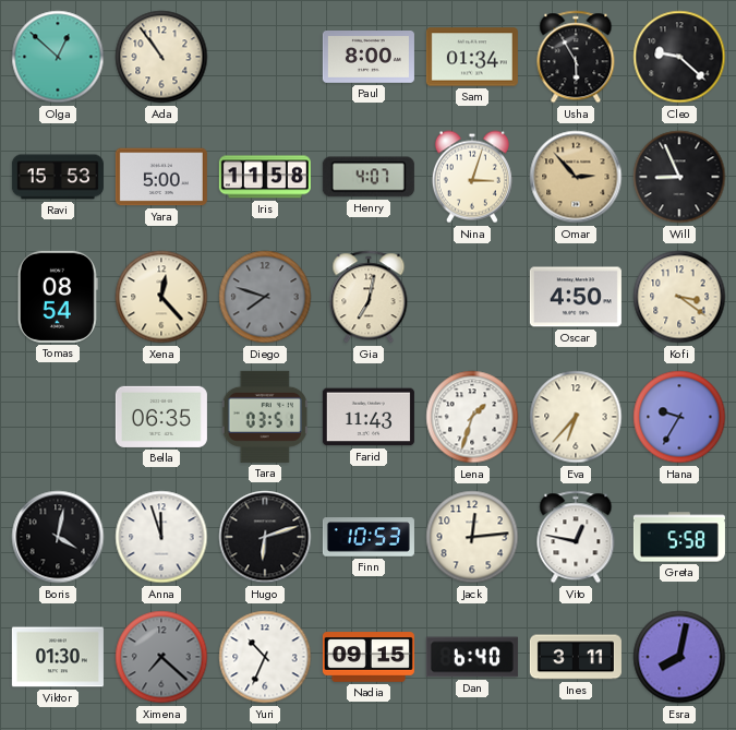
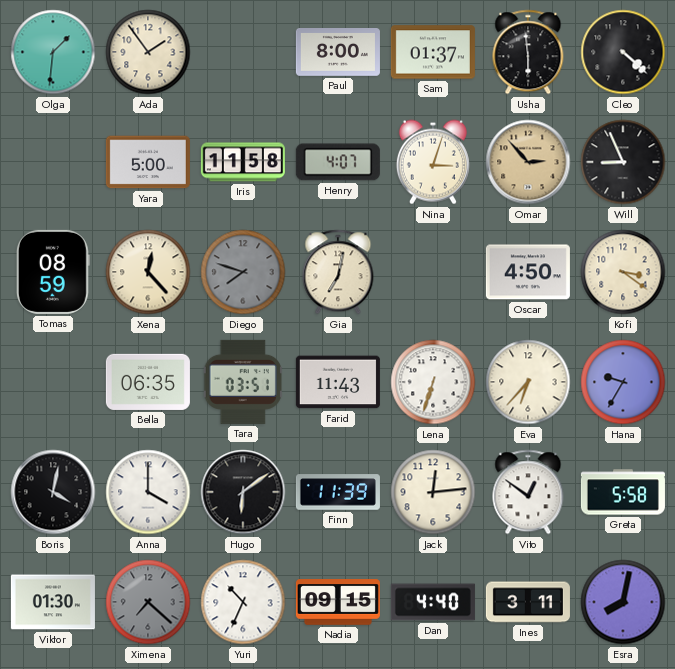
Olga: 12:52 -> 1:31 (53, 52)
Ada: 10:54 -> 1:54 (148, 52)
Sam: 01:34 -> 01:37 (433, 52)
Usha: 5:55 -> 5:59 (528, 52)
Cleo: 9:22 -> 4:22 (623, 52)
Ravi: 15:53 -> none (58, 177)
Tomas: 08:54 -> 08:59 (53, 272)
Lena: 1:33 -> 6:33 (433, 382)
Anna: 11:57 -> 4:00 (148, 492)
Hugo: 6:12 -> 6:09 (243, 492)
Finn: 10:53 -> 11:39 (338, 492)
Vito: 12:47 -> 12:51 (528, 492)
Dan: 6:40 -> 4:40 (433, 602)
